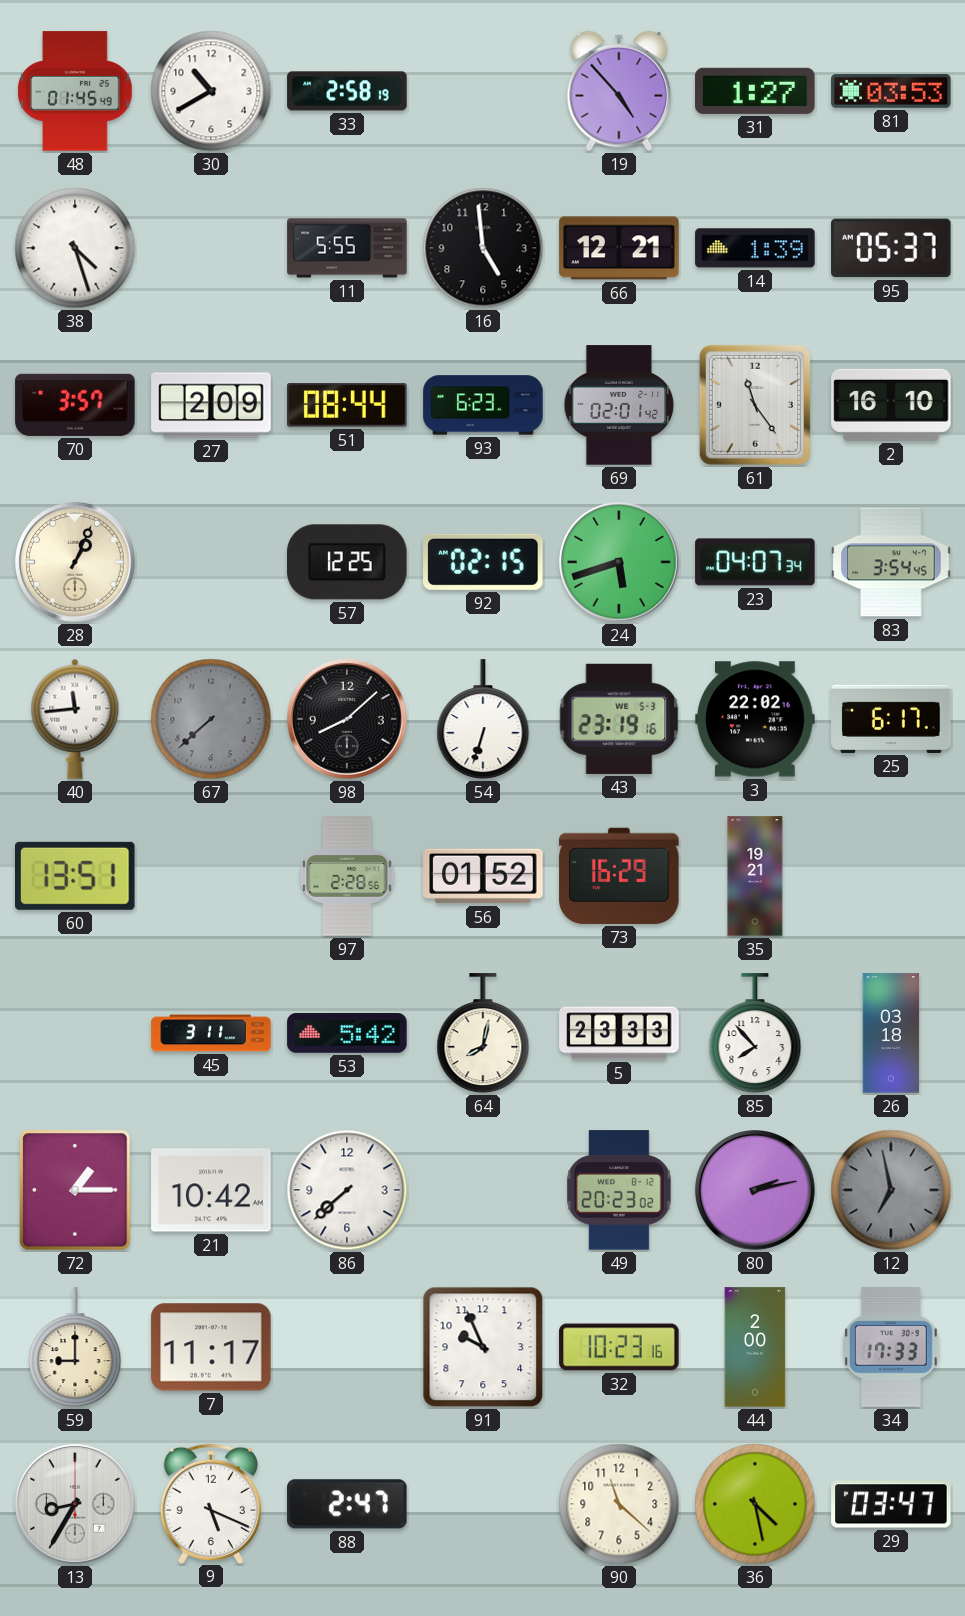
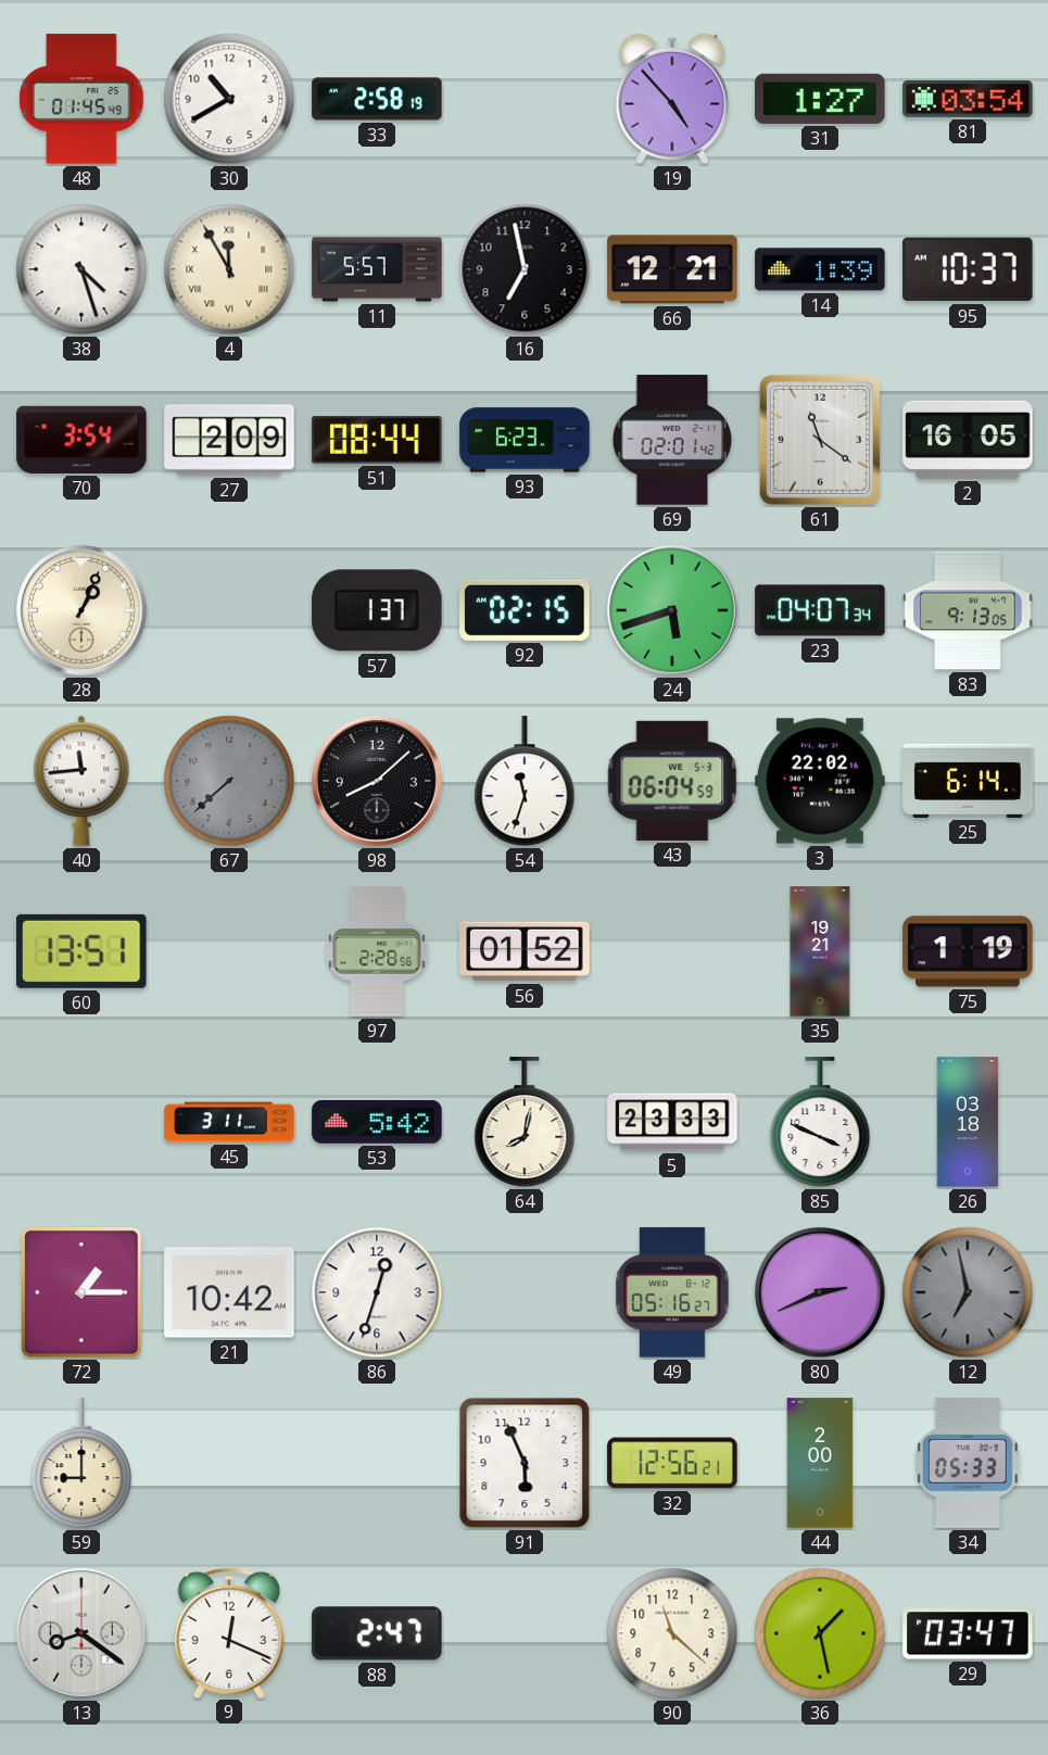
81: 03:53 -> 03:54 (968, 99)
4: none -> 11:55 (229, 269)
11: 5:55 -> 5:57 (377, 269)
16: 4:59 -> 6:58 (525, 269)
95: 05:37 -> 10:37 (968, 269)
70: 3:57 -> 3:54 (81, 440)
61: 11:24 -> 11:21 (820, 440)
2: 16:10 -> 16:05 (968, 440)
57: 12:25 -> 1:37 (377, 610)
83: 3:54 -> 9:13 (968, 610)
54: 6:33 -> 11:33 (525, 782)
43: 23:19 -> 06:04 (672, 781)
25: 6:17 -> 6:14 (968, 781)
73: 16:29 -> none (619, 876)
75: none -> 1:19 (968, 951)
85: 7:53 -> 3:49 (820, 1123)
86: 7:38 -> 12:33 (377, 1292)
49: 20:23 -> 05:16 (672, 1292)
80: 2:13 -> 2:41 (821, 1293)
7: 11:17 -> none (211, 1347)
91: 9:56 -> 5:56 (525, 1463)
32: 10:23 -> 12:56 (672, 1463)
34: 17:33 -> 05:33 (969, 1463)
13: 8:35 -> 8:21 (83, 1634)
9: 5:19 -> 12:19 (229, 1632)
36: 4:28 -> 1:28 (820, 1633)
